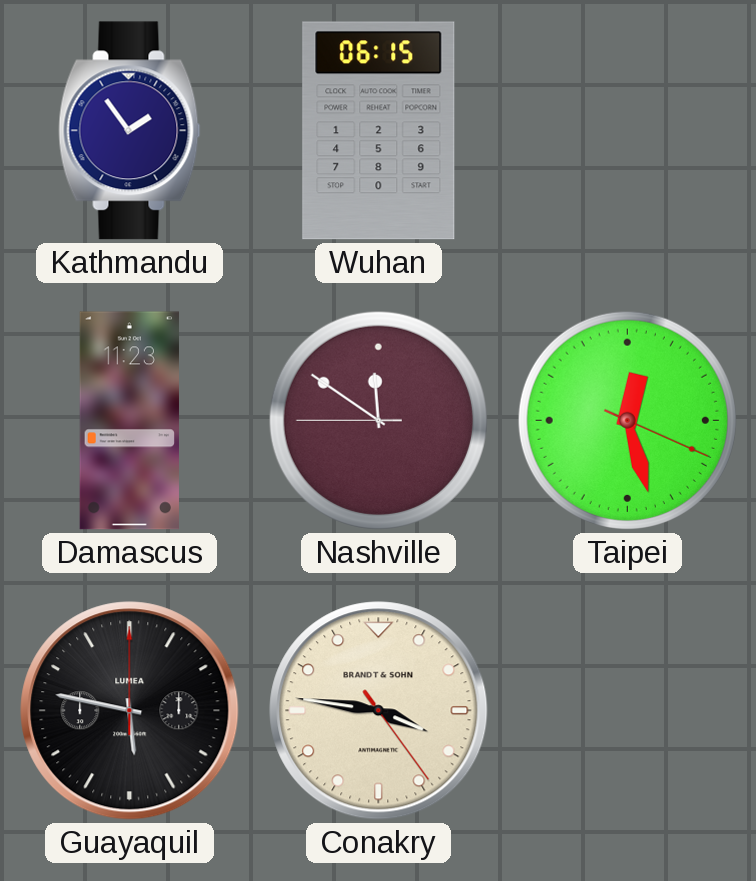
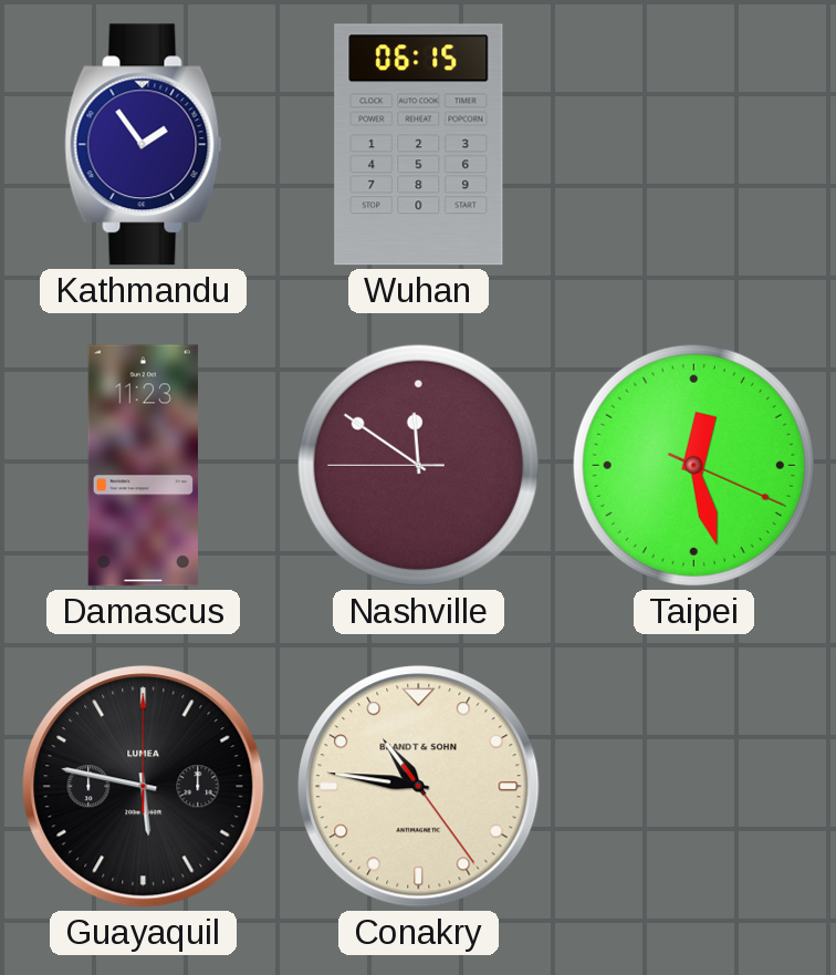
Conakry: 3:46 -> 10:46 (419, 787)
